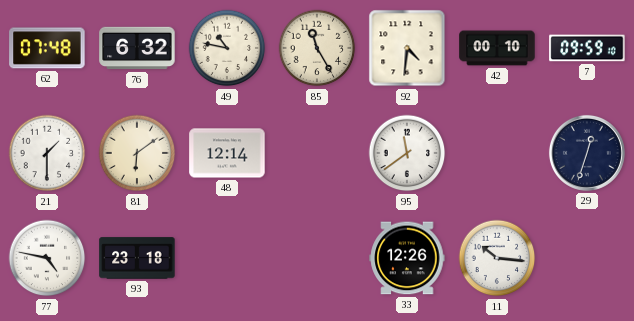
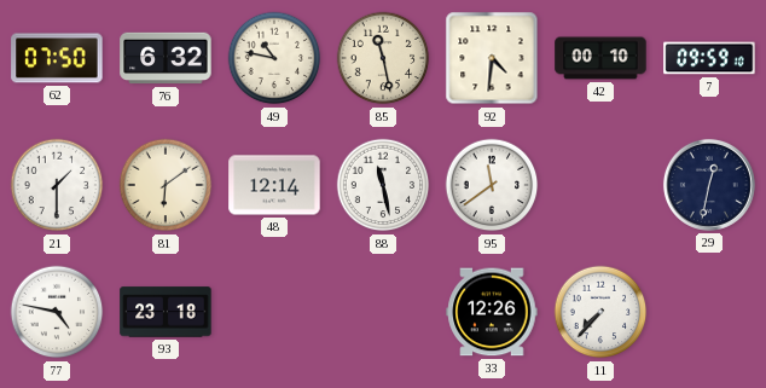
62: 07:48 -> 07:50 (57, 58)
85: 11:25 -> 11:28 (383, 58)
88: none -> 11:28 (383, 185)
29: 12:33 -> 12:32 (709, 185)
11: 10:16 -> 7:37 (600, 312)
